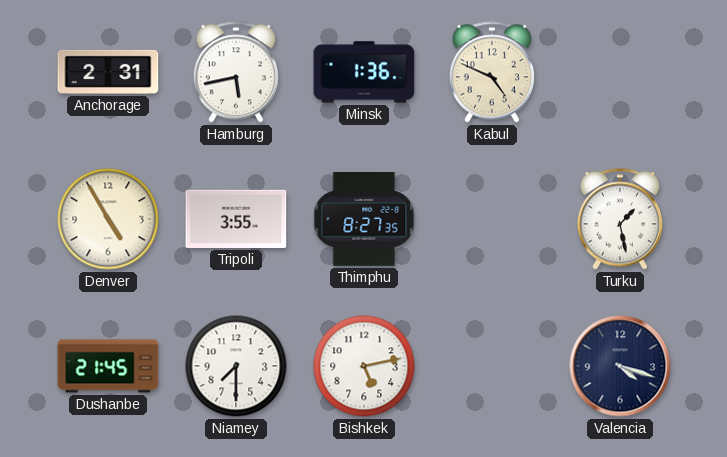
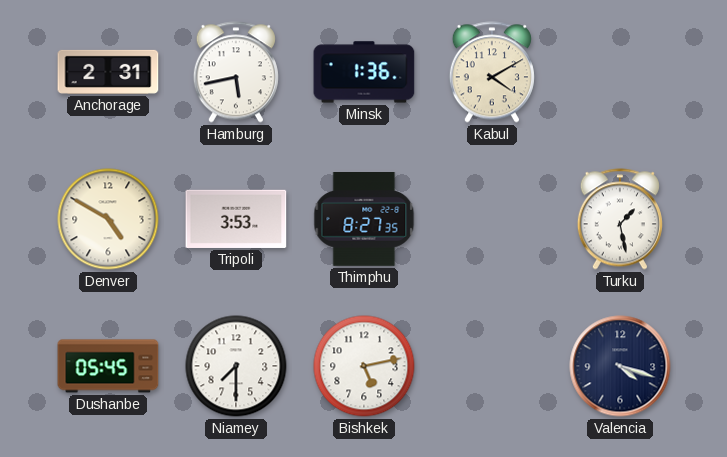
Kabul: 4:49 -> 4:10 (492, 72)
Denver: 4:55 -> 4:50 (108, 219)
Tripoli: 3:55 -> 3:53 (236, 219)
Dushanbe: 21:45 -> 05:45 (108, 366)
